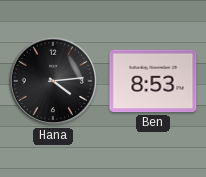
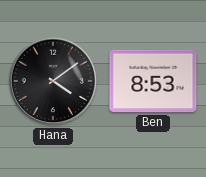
Hana: 4:14 -> 4:09 (53, 81)
